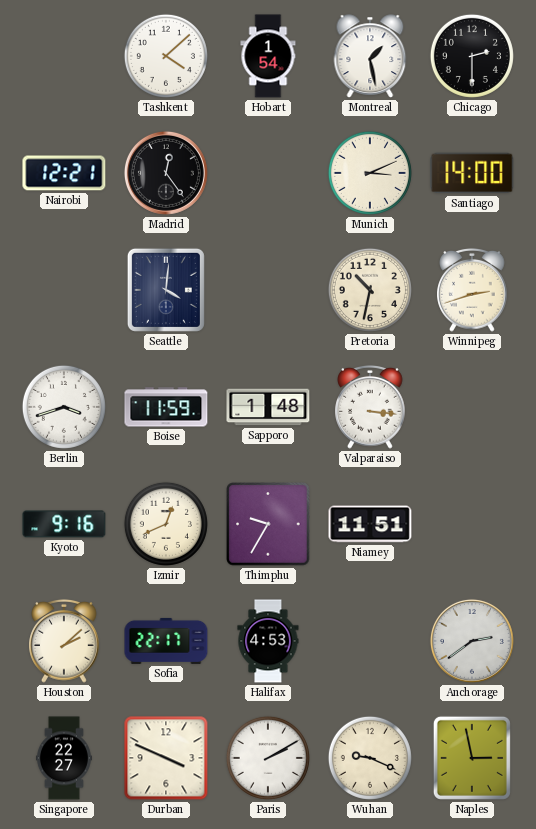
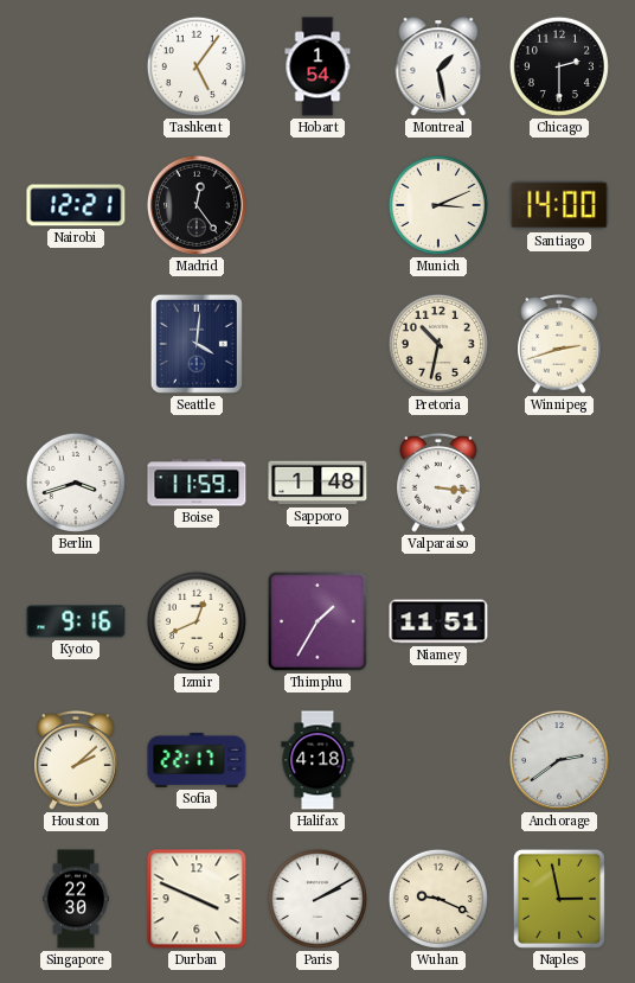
Tashkent: 4:08 -> 5:06 (197, 66)
Thimphu: 9:35 -> 1:35 (317, 621)
Halifax: 4:53 -> 4:18 (317, 760)
Singapore: 22:27 -> 22:30 (76, 899)
